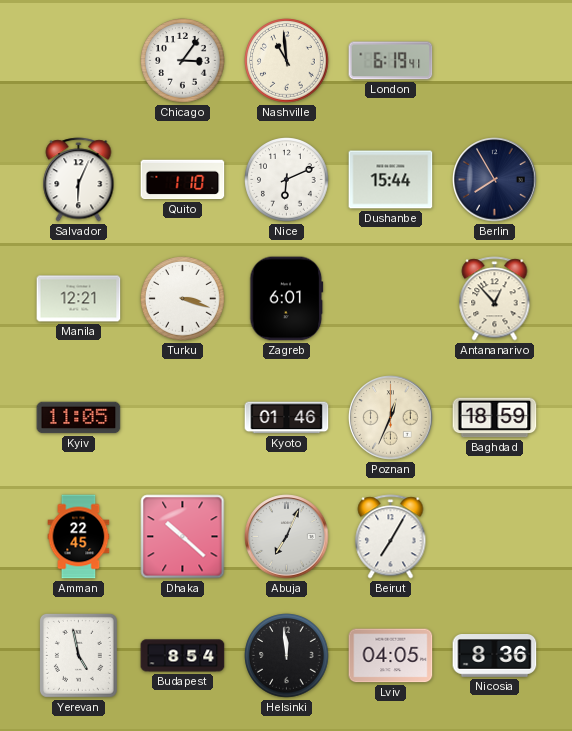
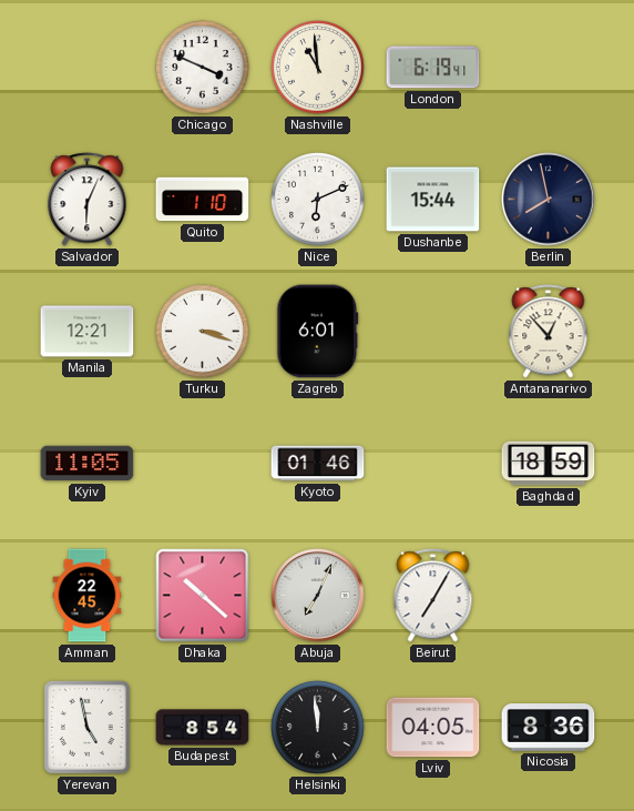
Chicago: 3:06 -> 3:49 (203, 68)
Berlin: 7:55 -> 7:58 (549, 200)
Poznan: 12:34 -> none (391, 418)
